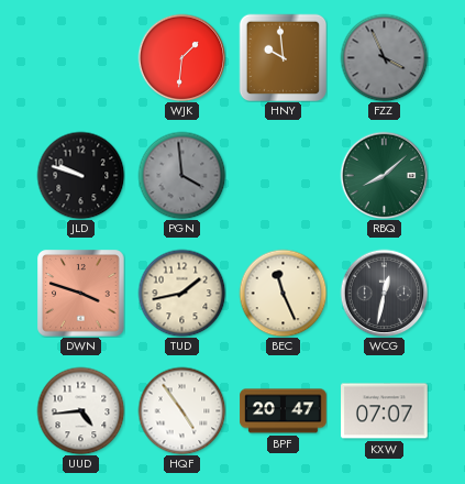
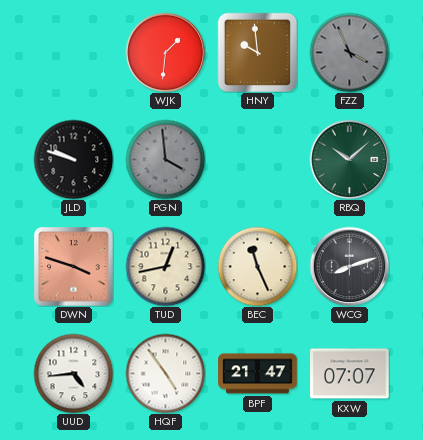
RBQ: 8:08 -> 10:08 (349, 159)
TUD: 1:43 -> 12:43 (165, 266)
WCG: 12:32 -> 8:12 (349, 266)
BPF: 20:47 -> 21:47 (258, 374)
